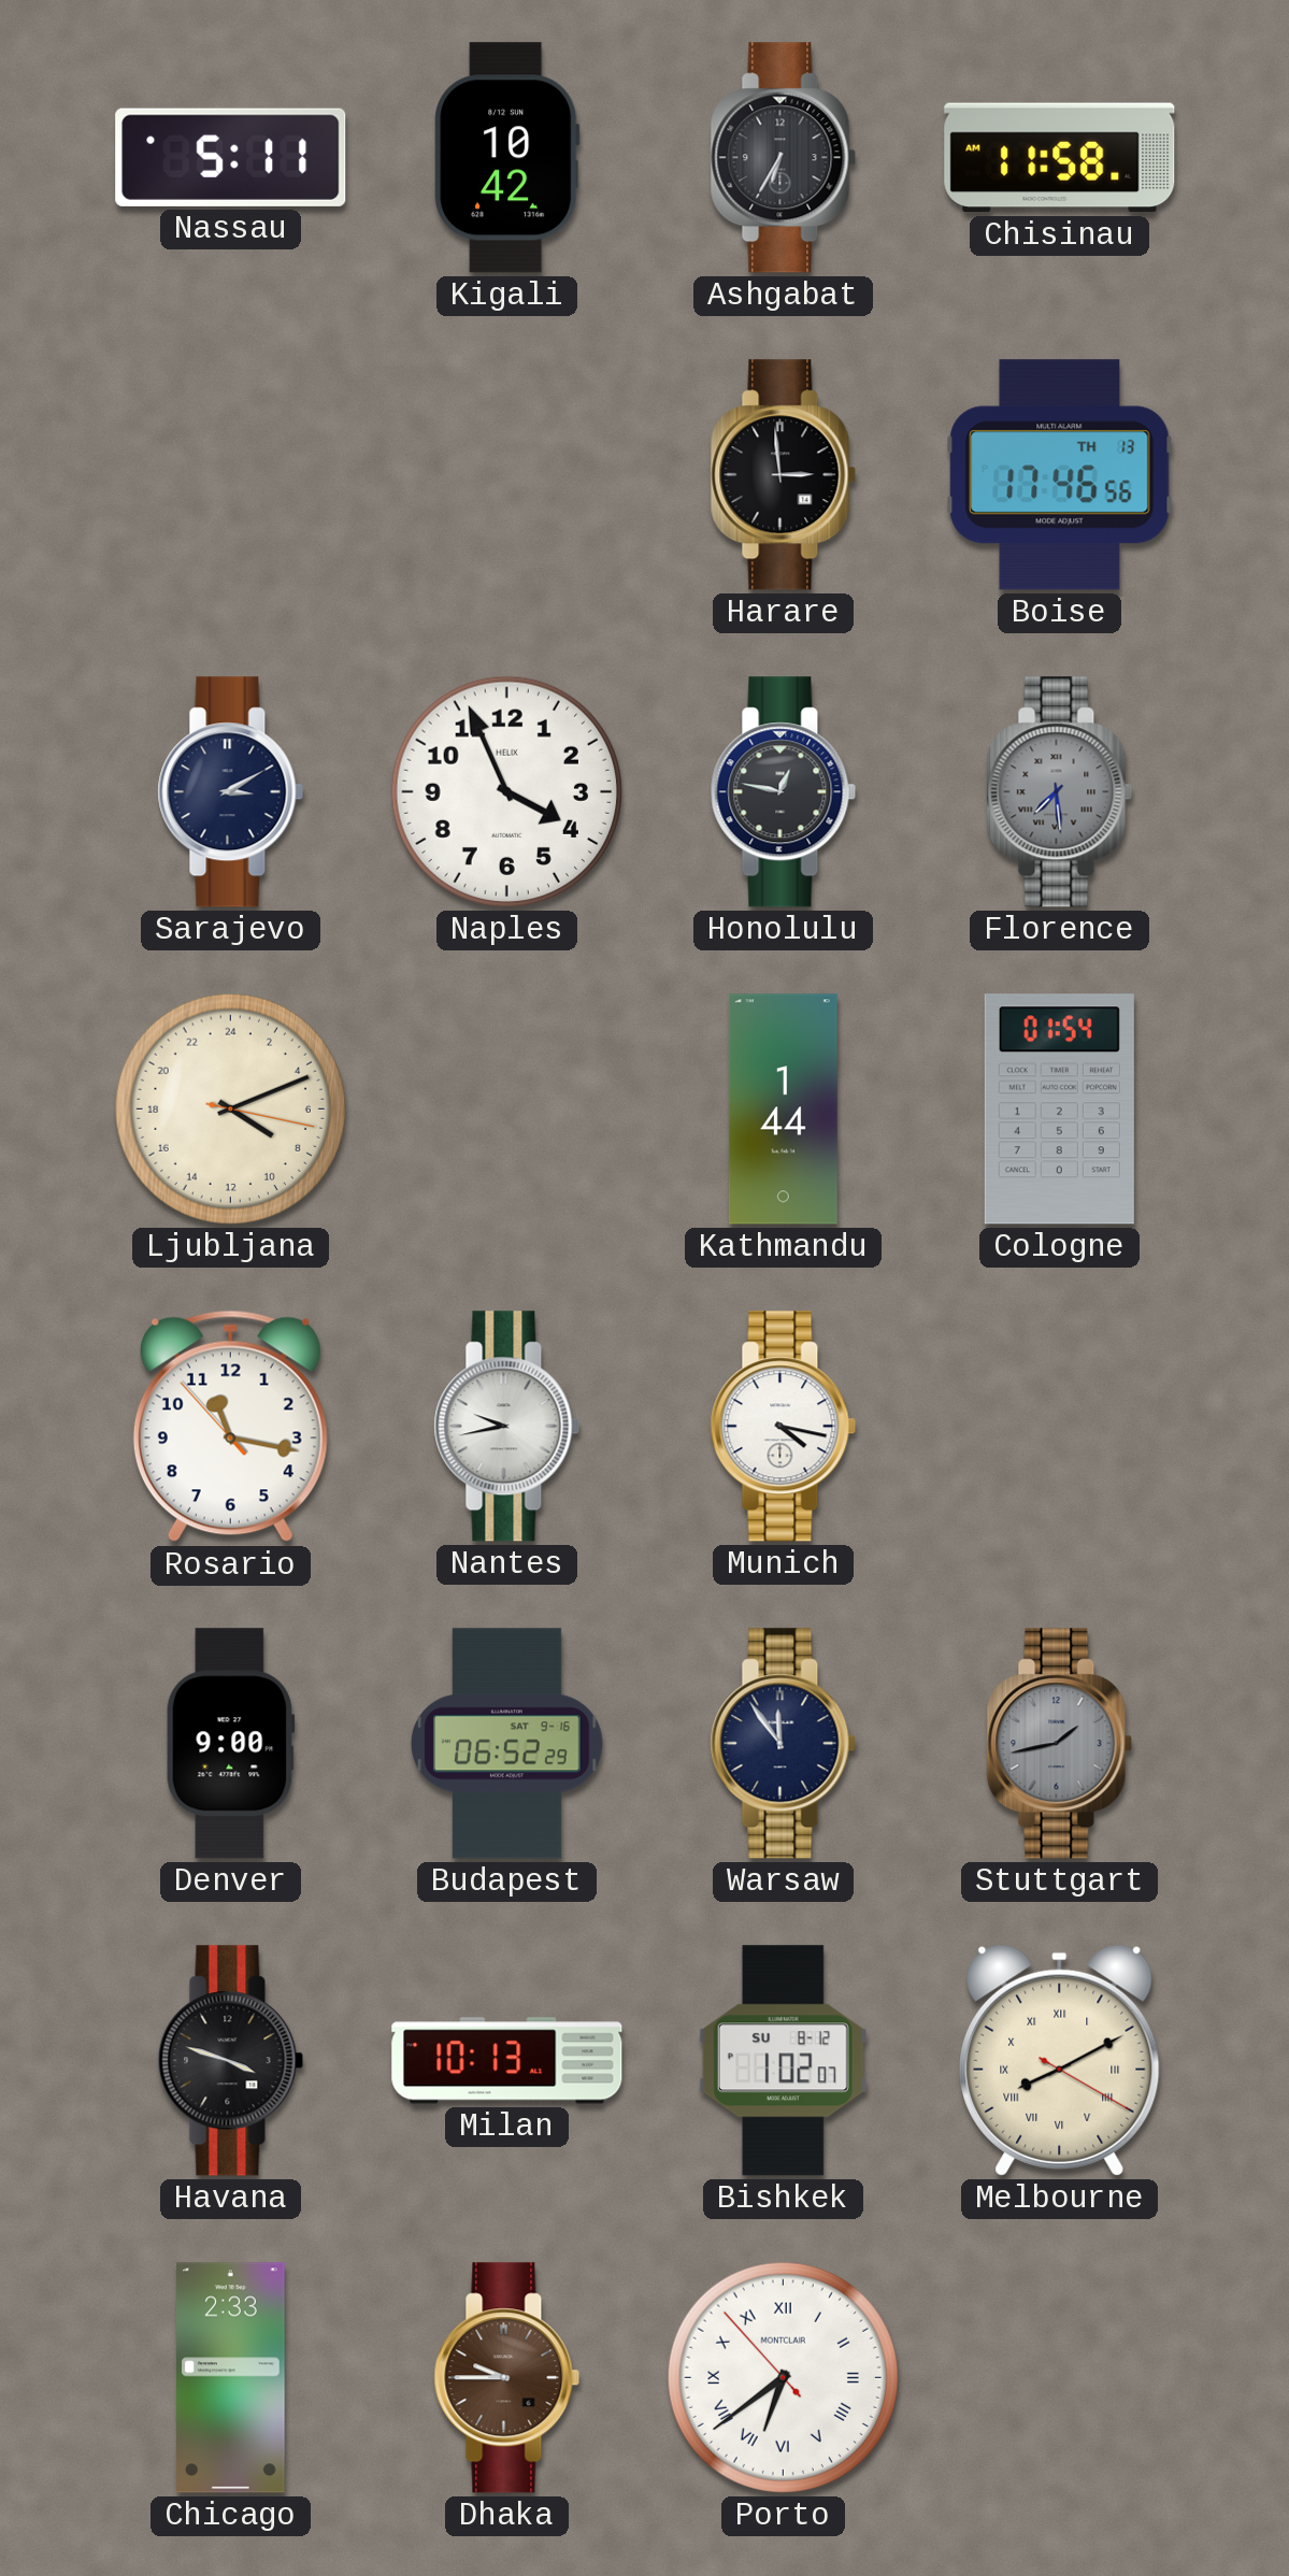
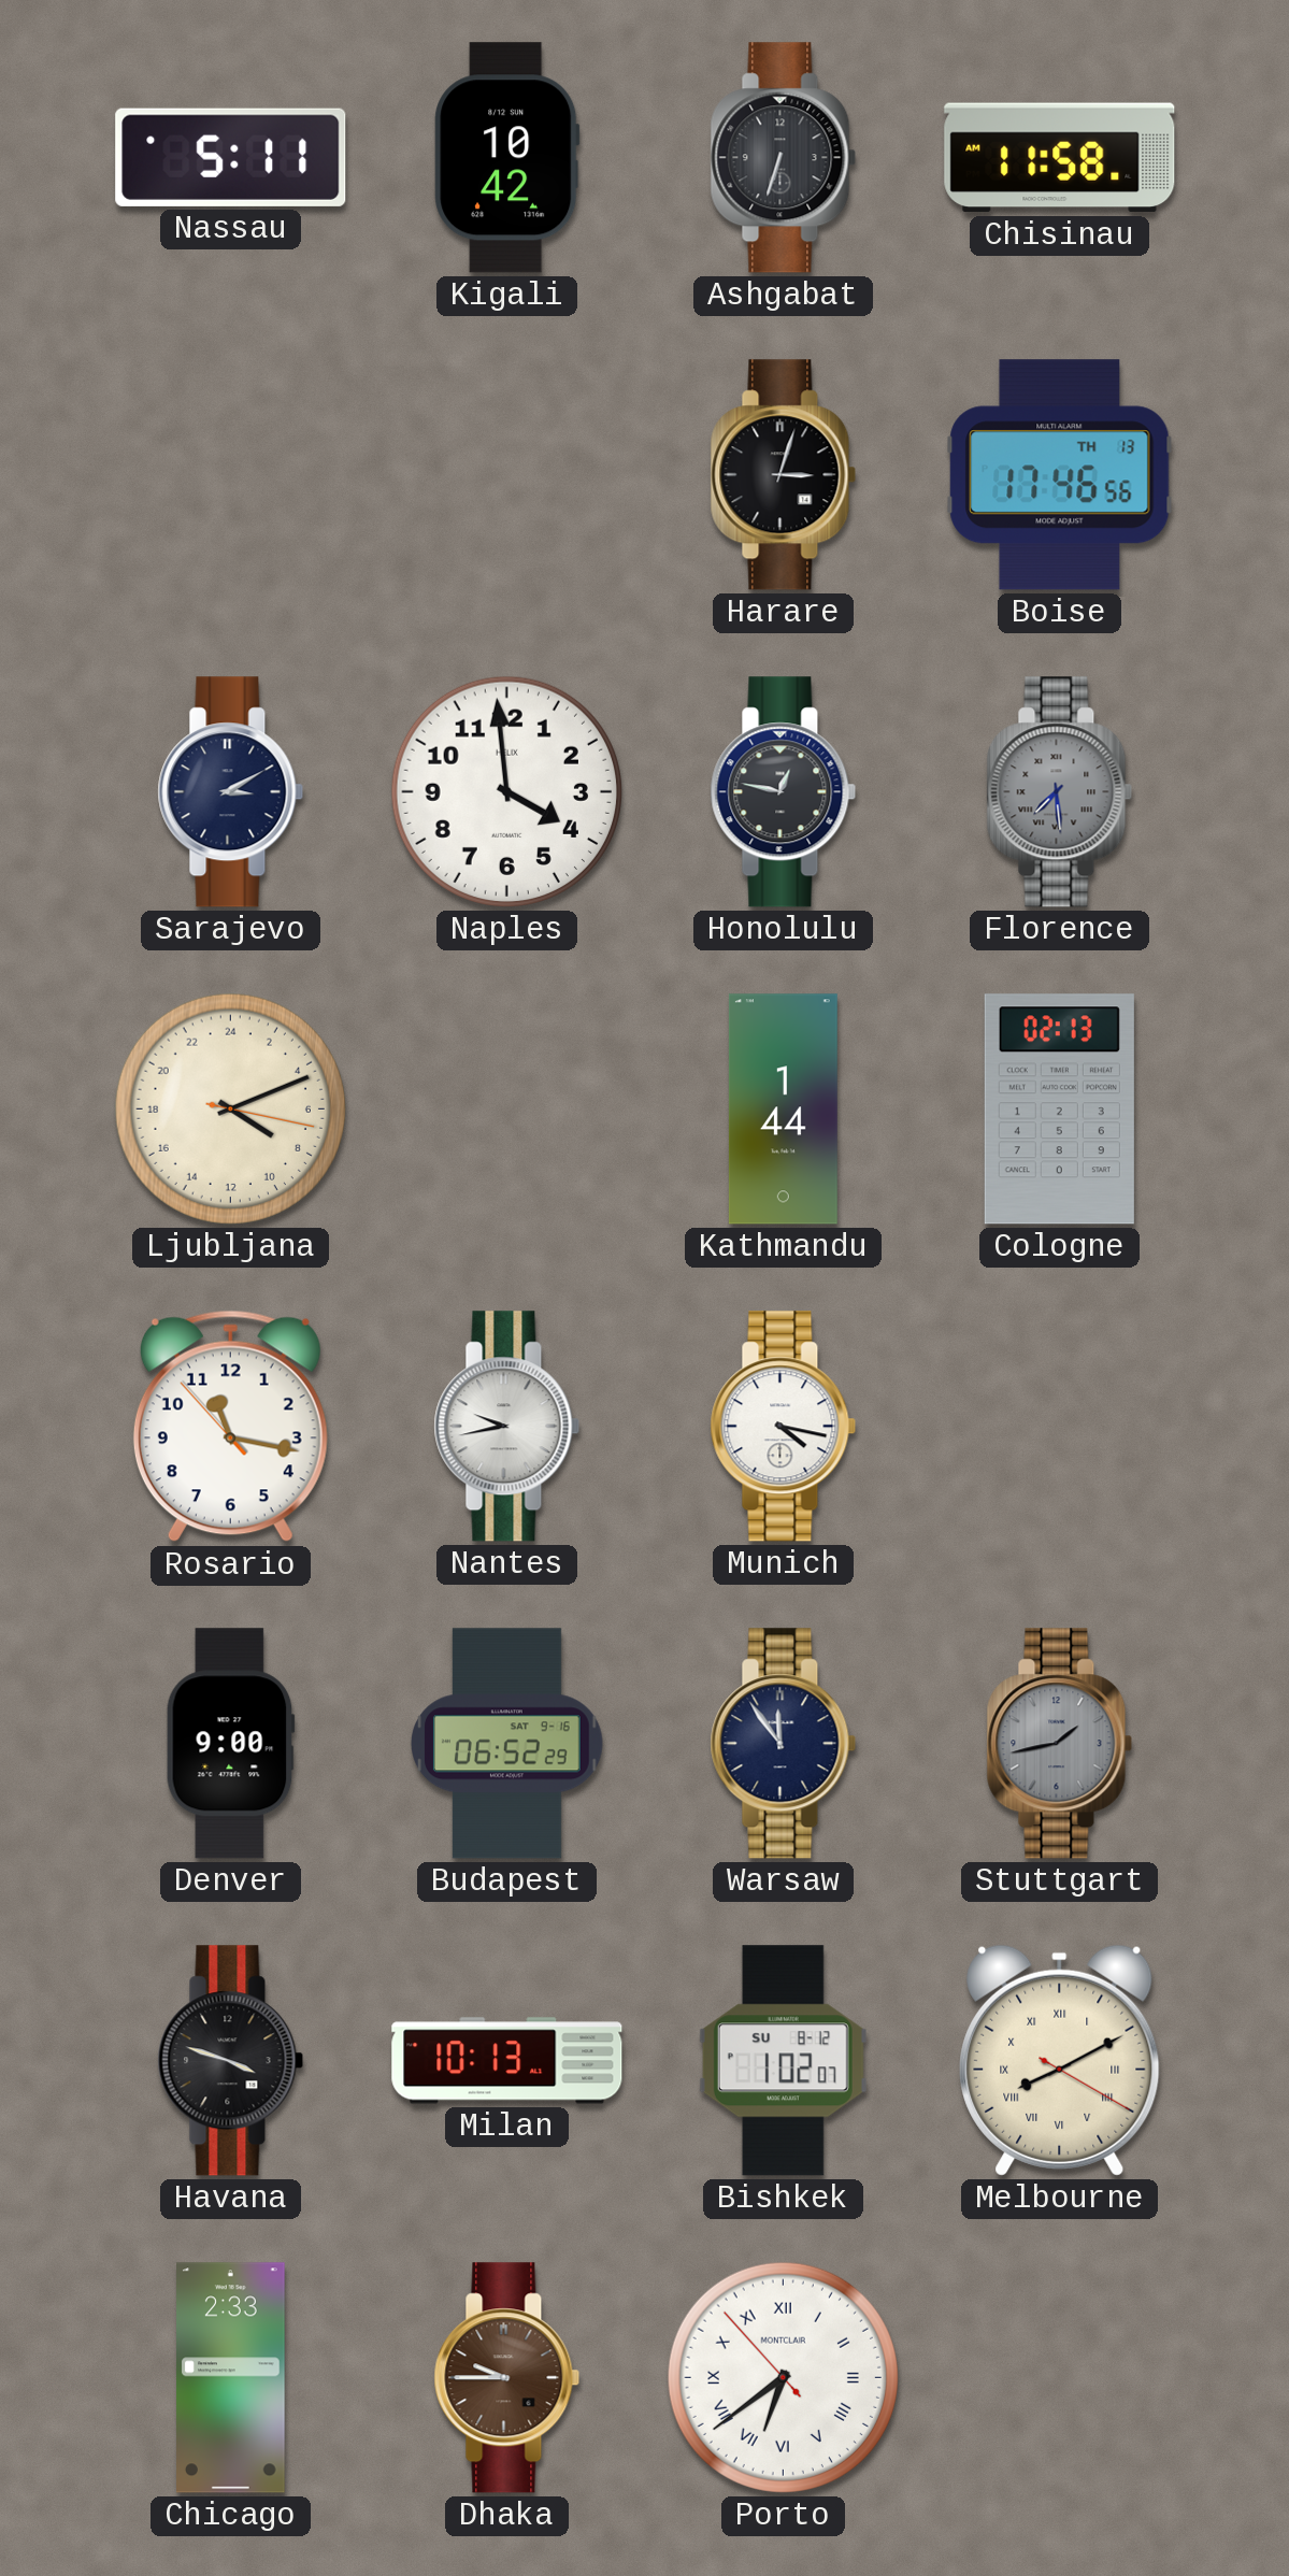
Ashgabat: 6:35 -> 6:33 (784, 158)
Harare: 2:59 -> 3:03 (784, 475)
Naples: 3:56 -> 3:59 (506, 791)
Cologne: 01:54 -> 02:13 (1059, 1110)
